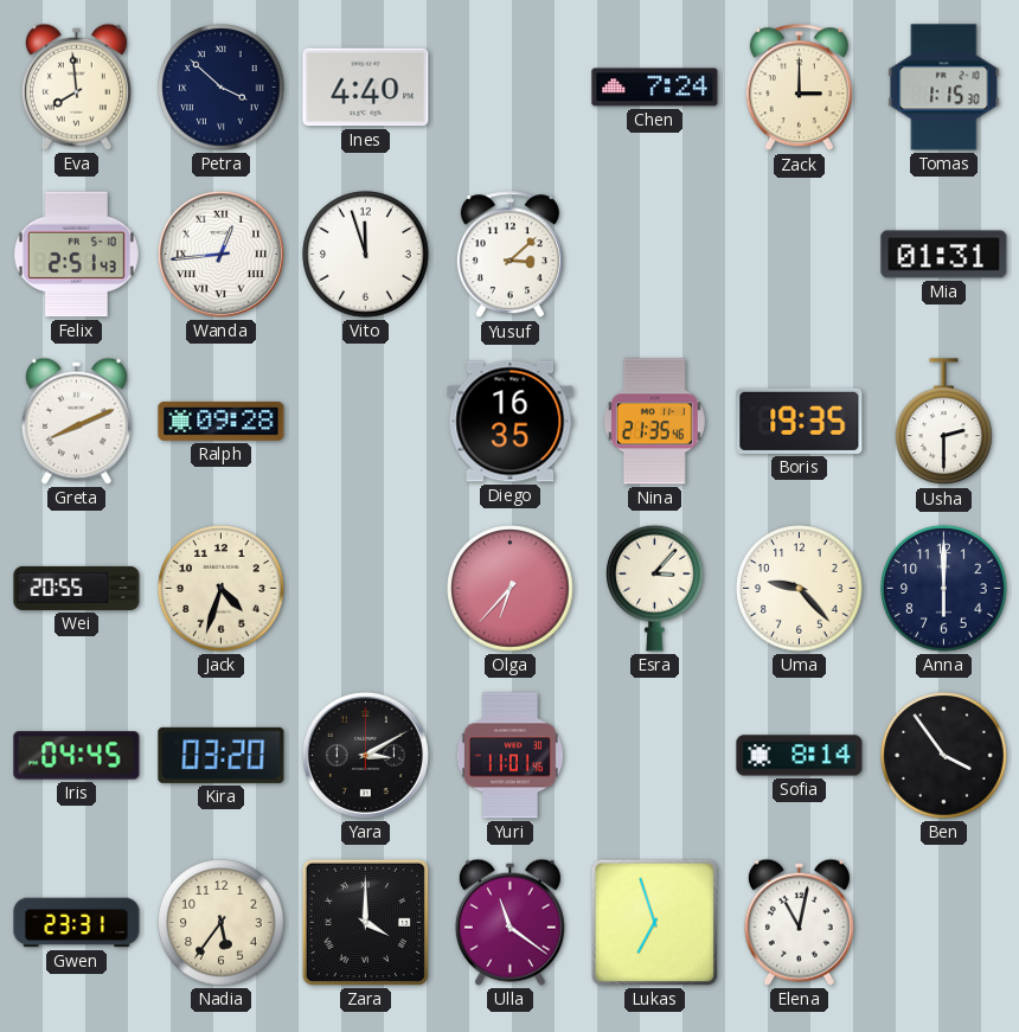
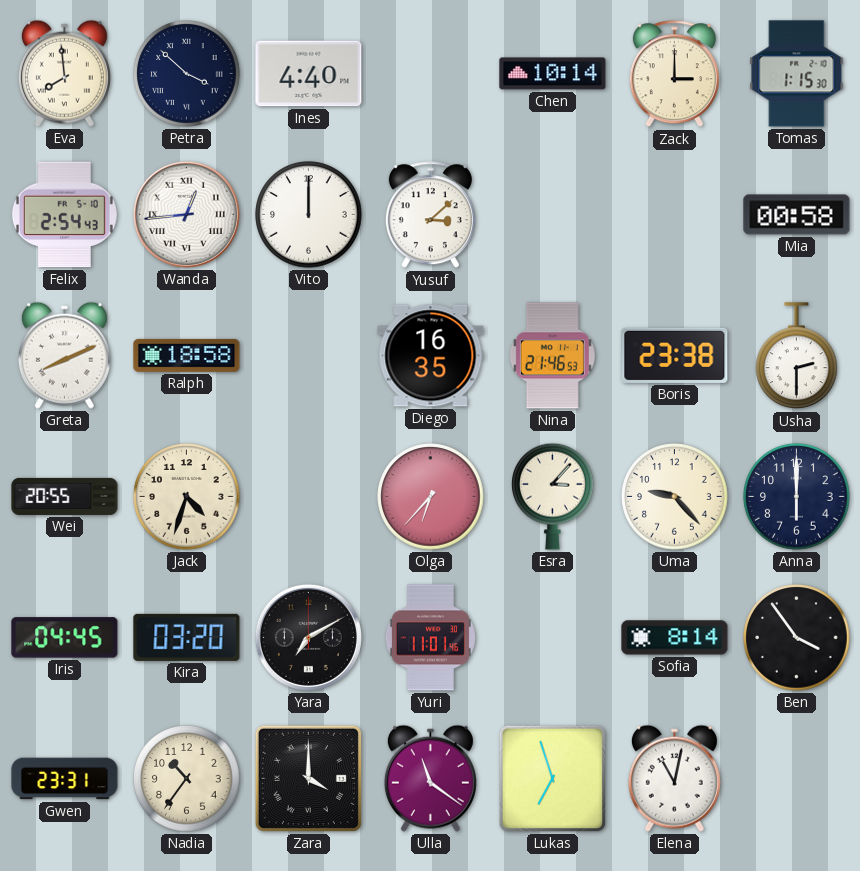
Chen: 7:24 -> 10:14 (553, 74)
Felix: 2:51 -> 2:54 (64, 215)
Vito: 11:57 -> 12:00 (309, 215)
Mia: 01:31 -> 00:58 (797, 215)
Ralph: 09:28 -> 18:58 (187, 355)
Nina: 21:35 -> 21:46 (552, 356)
Boris: 19:35 -> 23:38 (675, 355)
Yara: 3:10 -> 7:10 (308, 637)
Nadia: 5:36 -> 10:36 (187, 779)
